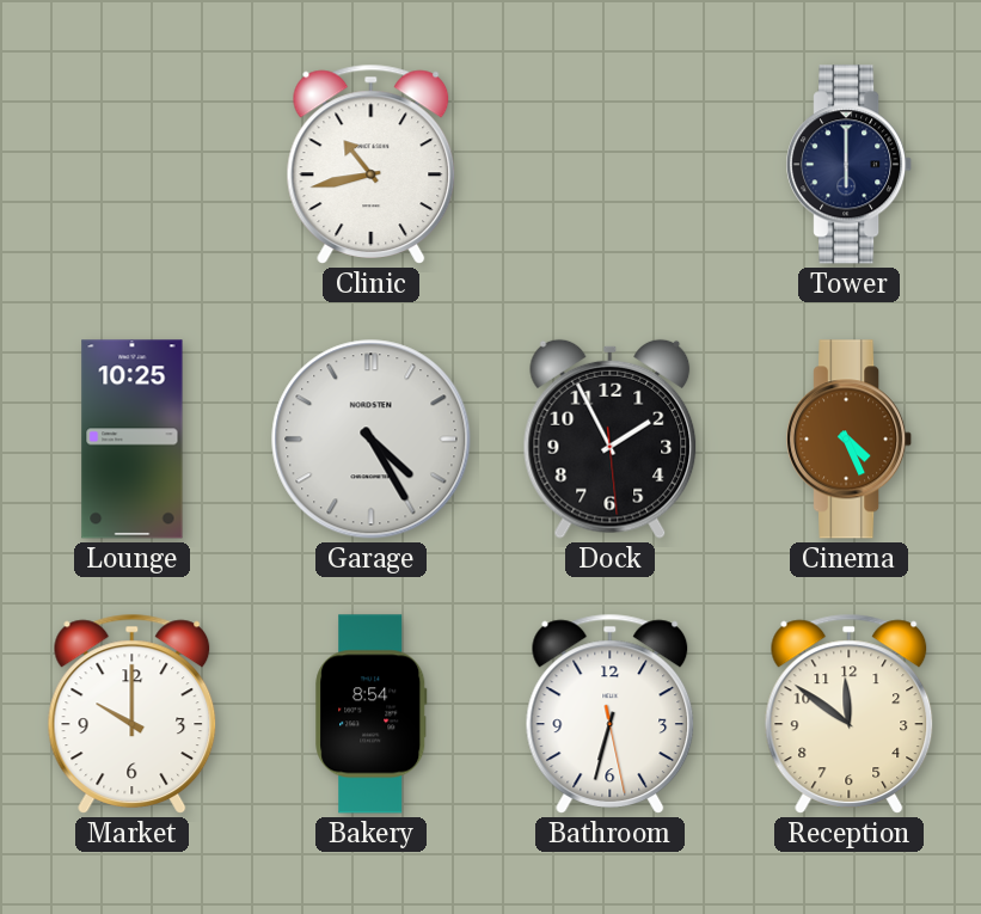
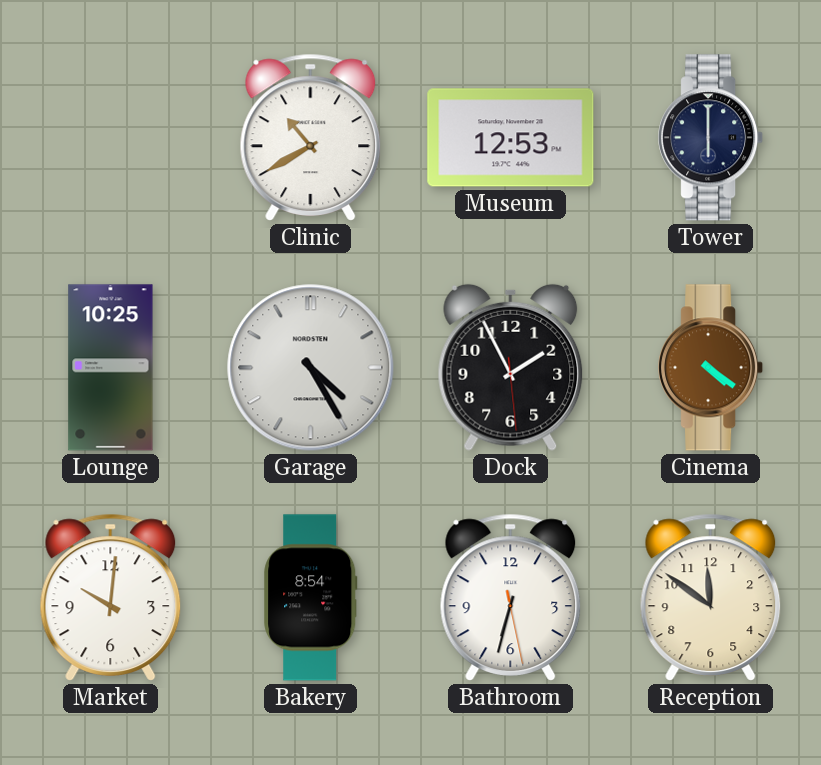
Clinic: 10:43 -> 10:40 (311, 137)
Museum: none -> 12:53 (511, 138)
Cinema: 4:26 -> 4:21 (711, 368)
Market: 10:00 -> 10:01 (111, 597)
